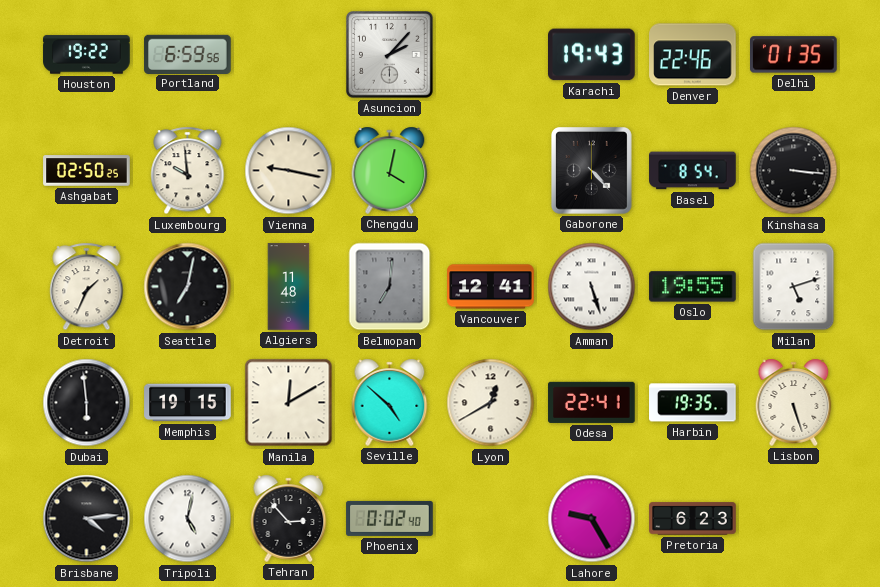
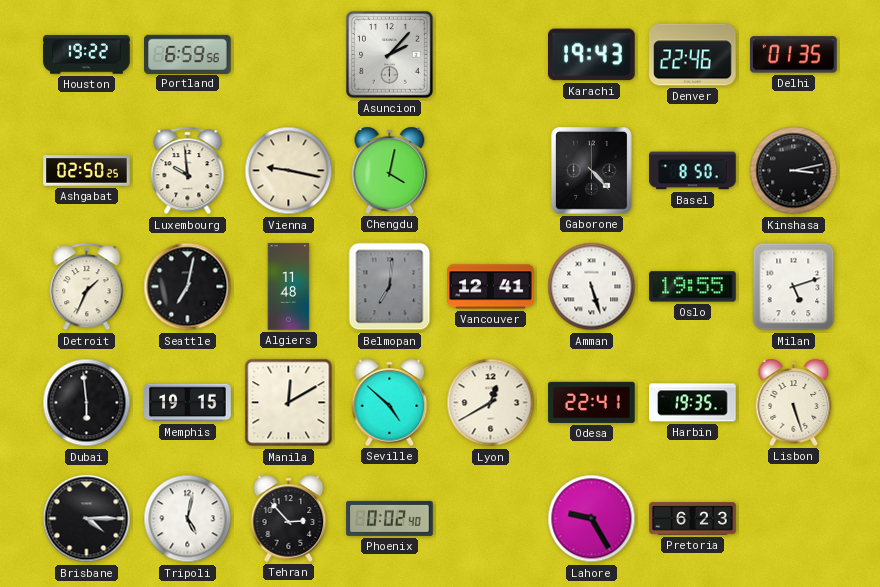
Basel: 8:54 -> 8:50 (693, 171)
Kinshasa: 3:16 -> 3:13 (794, 171)
Brisbane: 4:14 -> 4:15 (87, 519)
